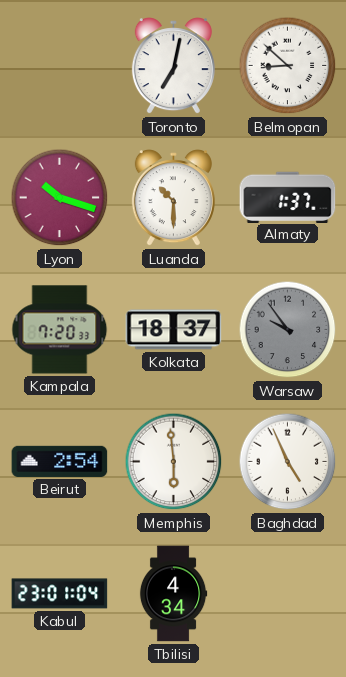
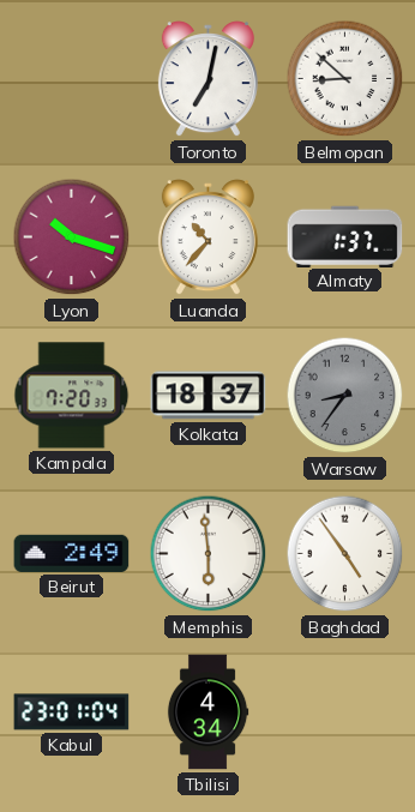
Luanda: 10:30 -> 10:37 (207, 237)
Warsaw: 9:54 -> 8:36 (345, 396)
Beirut: 2:54 -> 2:49 (72, 553)
Baghdad: 4:56 -> 4:54 (345, 554)
